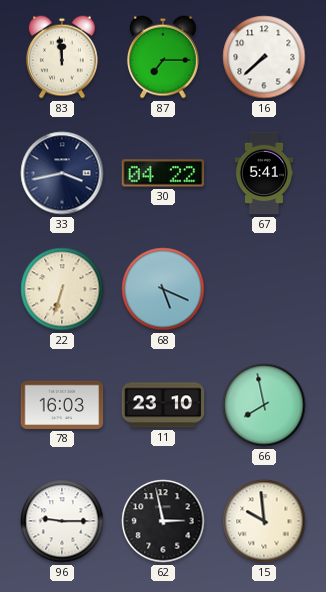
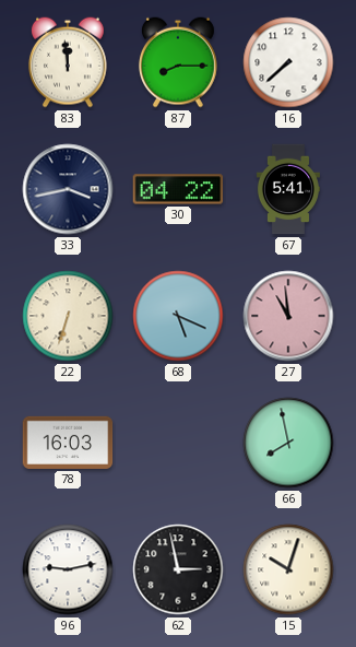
87: 7:15 -> 8:15 (178, 62)
27: none -> 10:59 (288, 316)
11: 23:10 -> none (163, 405)
96: 9:15 -> 9:13 (68, 569)
15: 9:59 -> 10:03 (288, 569)
